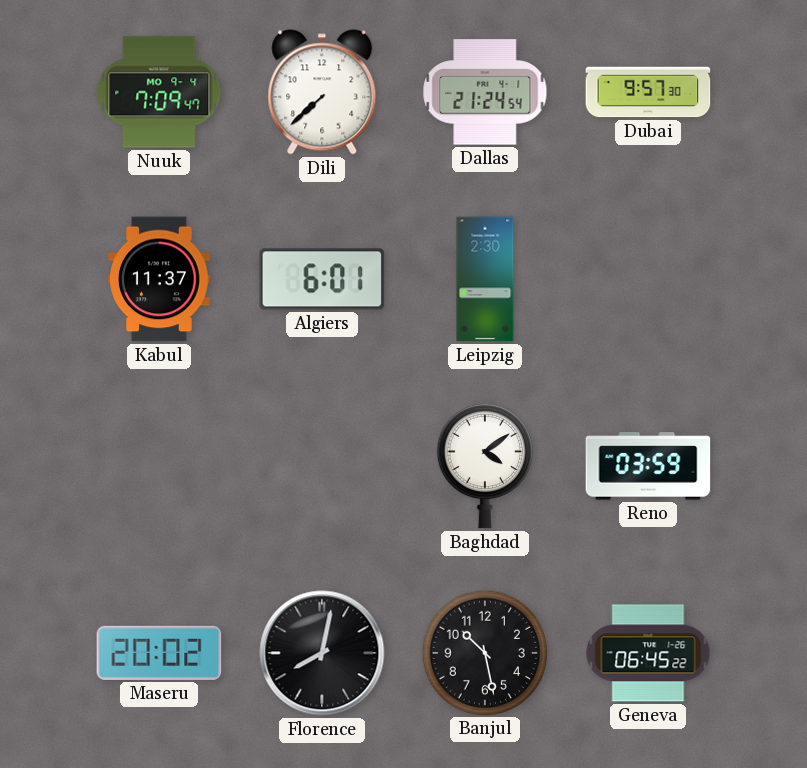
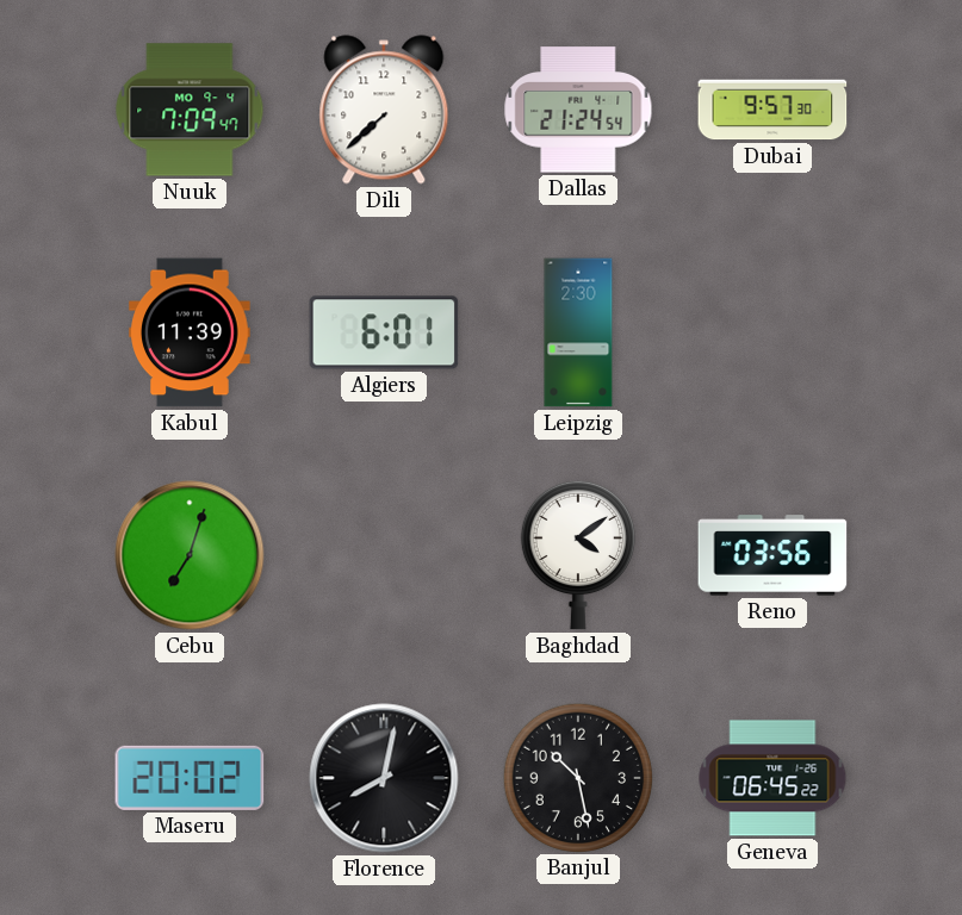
Kabul: 11:37 -> 11:39 (190, 332)
Cebu: none -> 7:03 (190, 555)
Reno: 03:59 -> 03:56 (772, 555)
